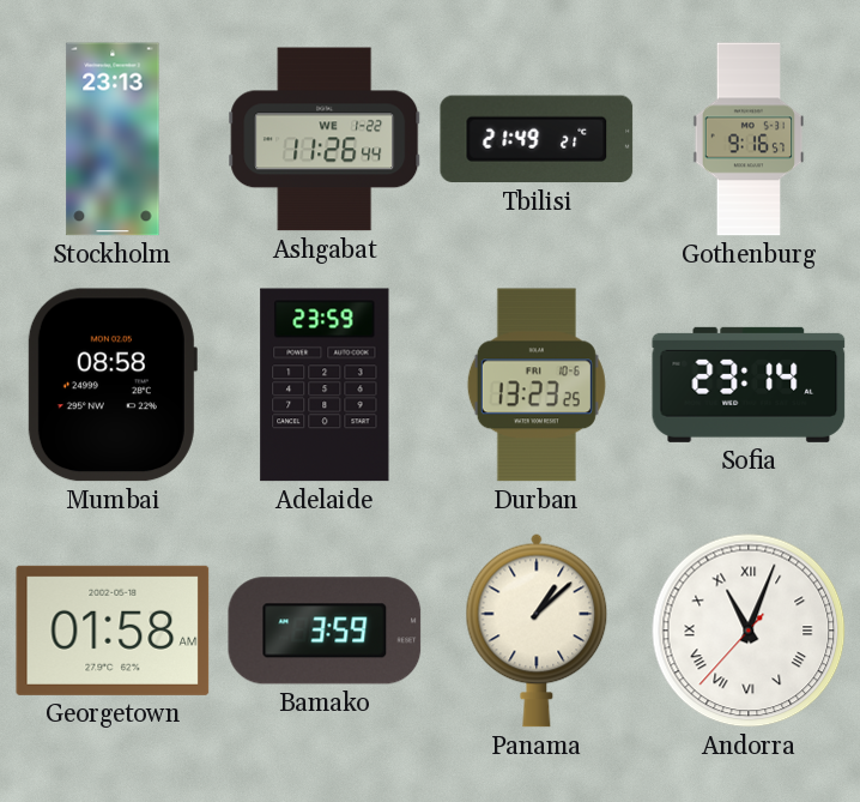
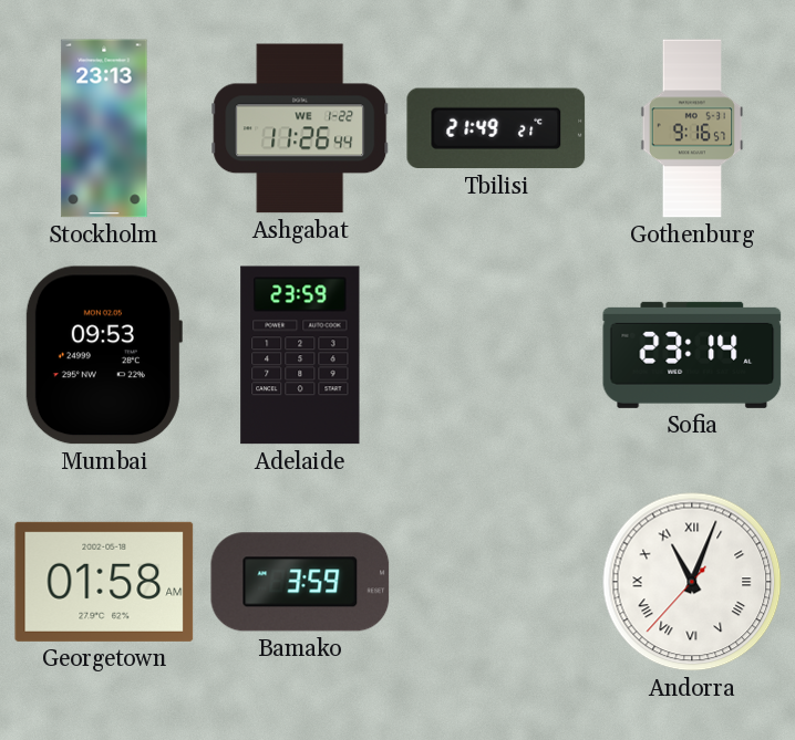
Mumbai: 08:58 -> 09:53 (103, 355)
Durban: 13:23 -> none (537, 385)
Panama: 1:08 -> none (537, 631)
